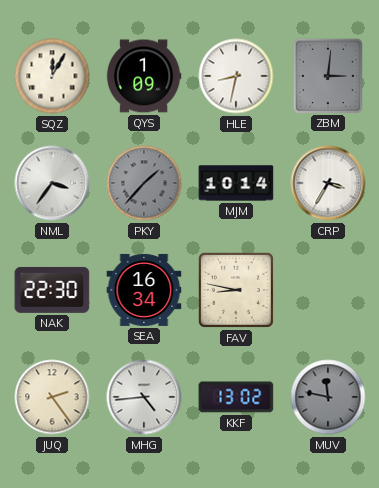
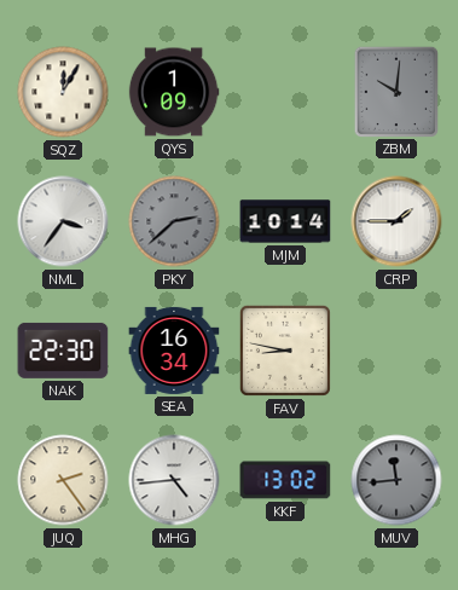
HLE: 8:32 -> none (236, 76)
ZBM: 3:01 -> 10:01 (395, 91)
PKY: 1:37 -> 2:38 (174, 221)
CRP: 3:35 -> 1:45 (396, 221)
MUV: 11:47 -> 11:44 (396, 480)
